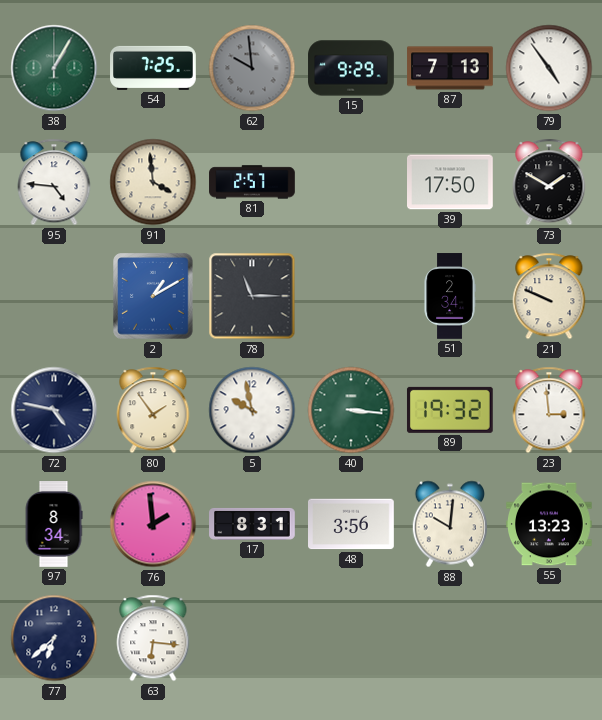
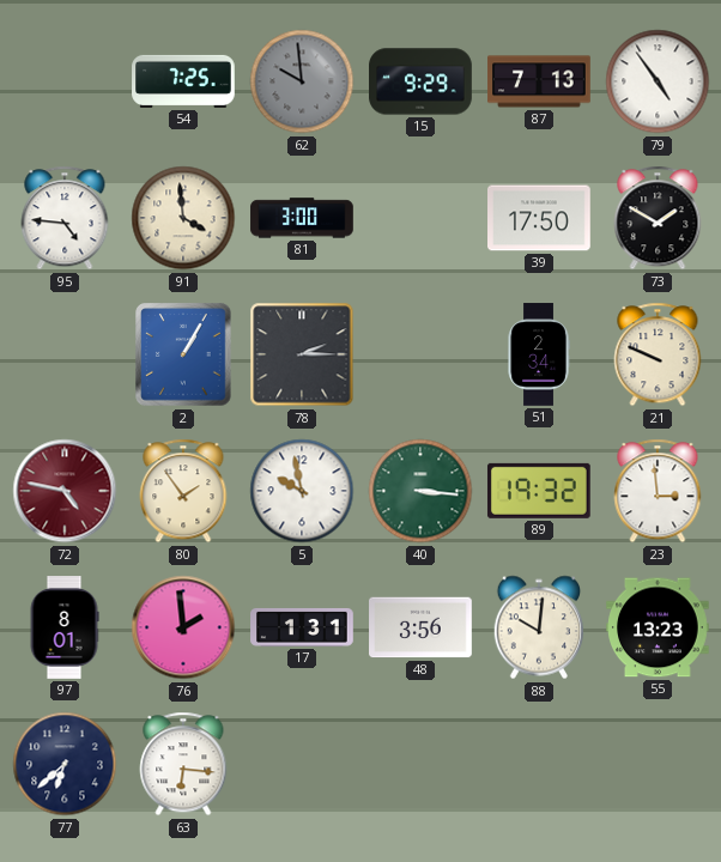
38: 1:05 -> none (54, 68)
81: 2:57 -> 3:00 (302, 218)
2: 1:10 -> 1:05 (183, 354)
78: 11:15 -> 2:15 (302, 354)
72 dial: navy -> burgundy (65, 491)
97: 8:34 -> 8:01 (65, 627)
17: 8:31 -> 1:31 (302, 627)
